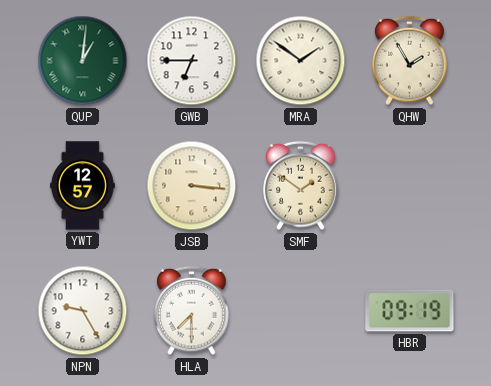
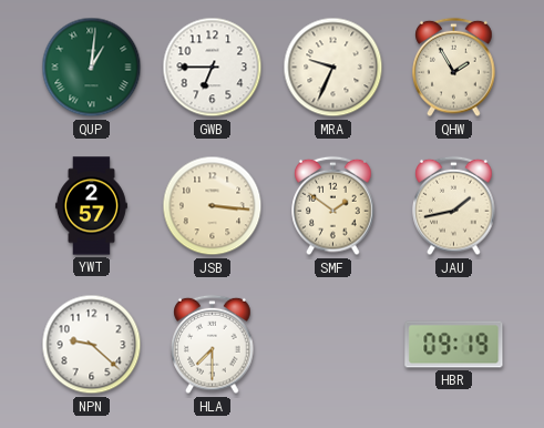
MRA: 1:51 -> 9:34 (333, 68)
YWT: 12:57 -> 2:57 (91, 206)
JAU: none -> 1:43 (454, 206)
NPN: 9:25 -> 9:22 (92, 345)
